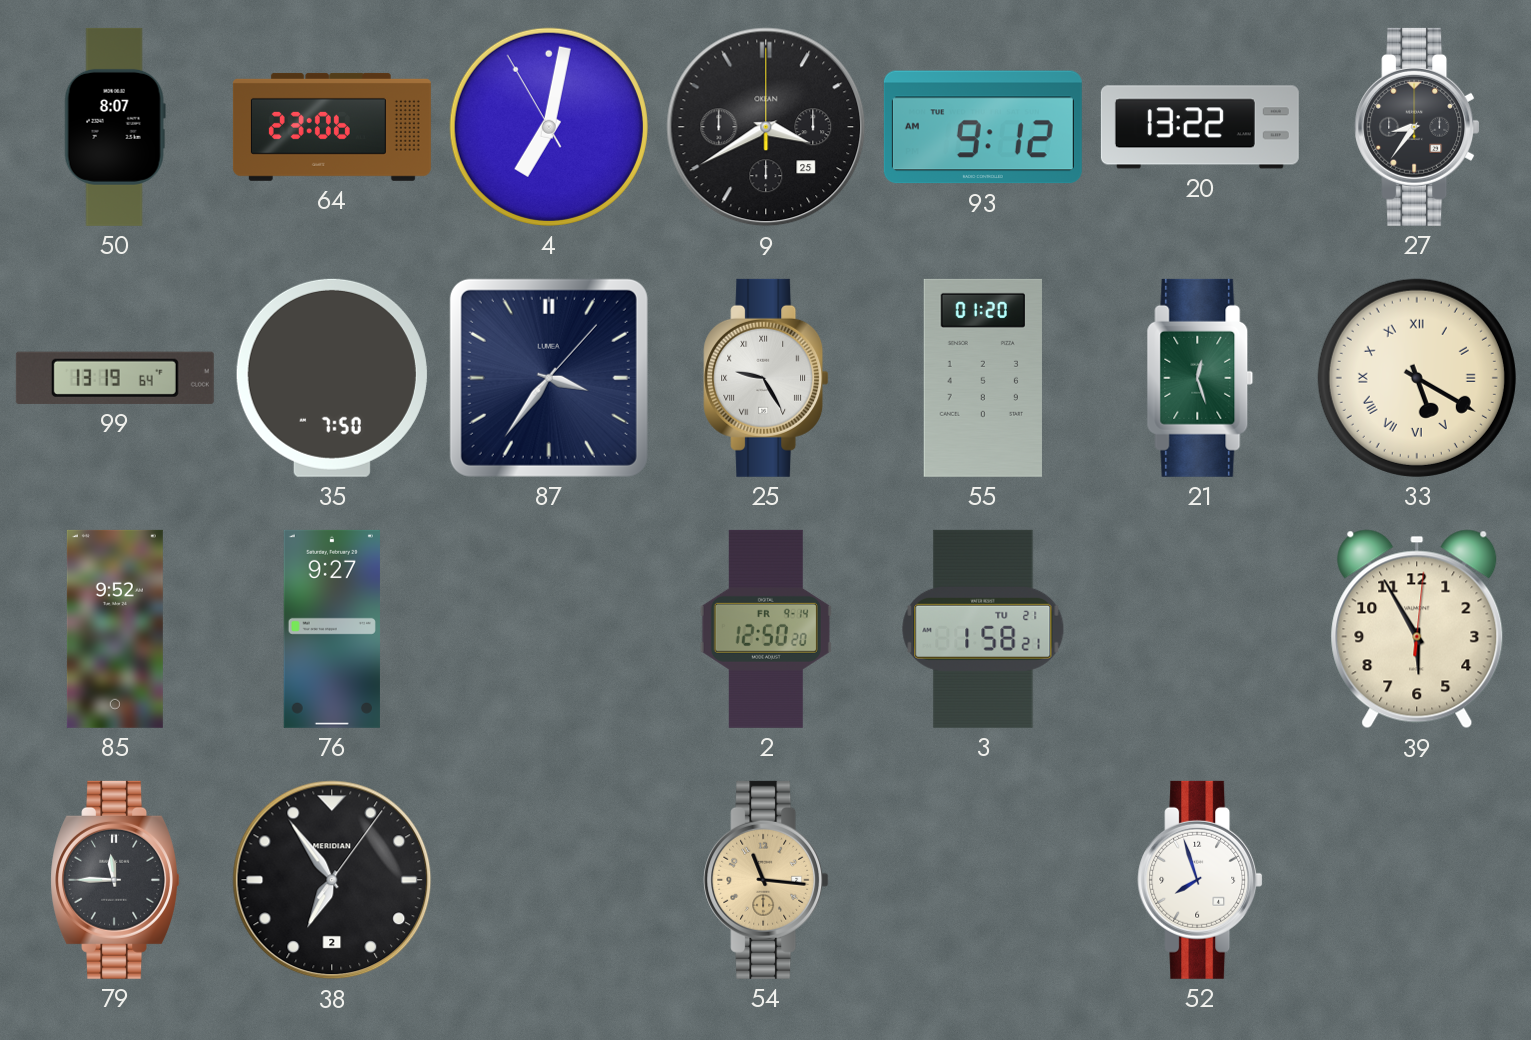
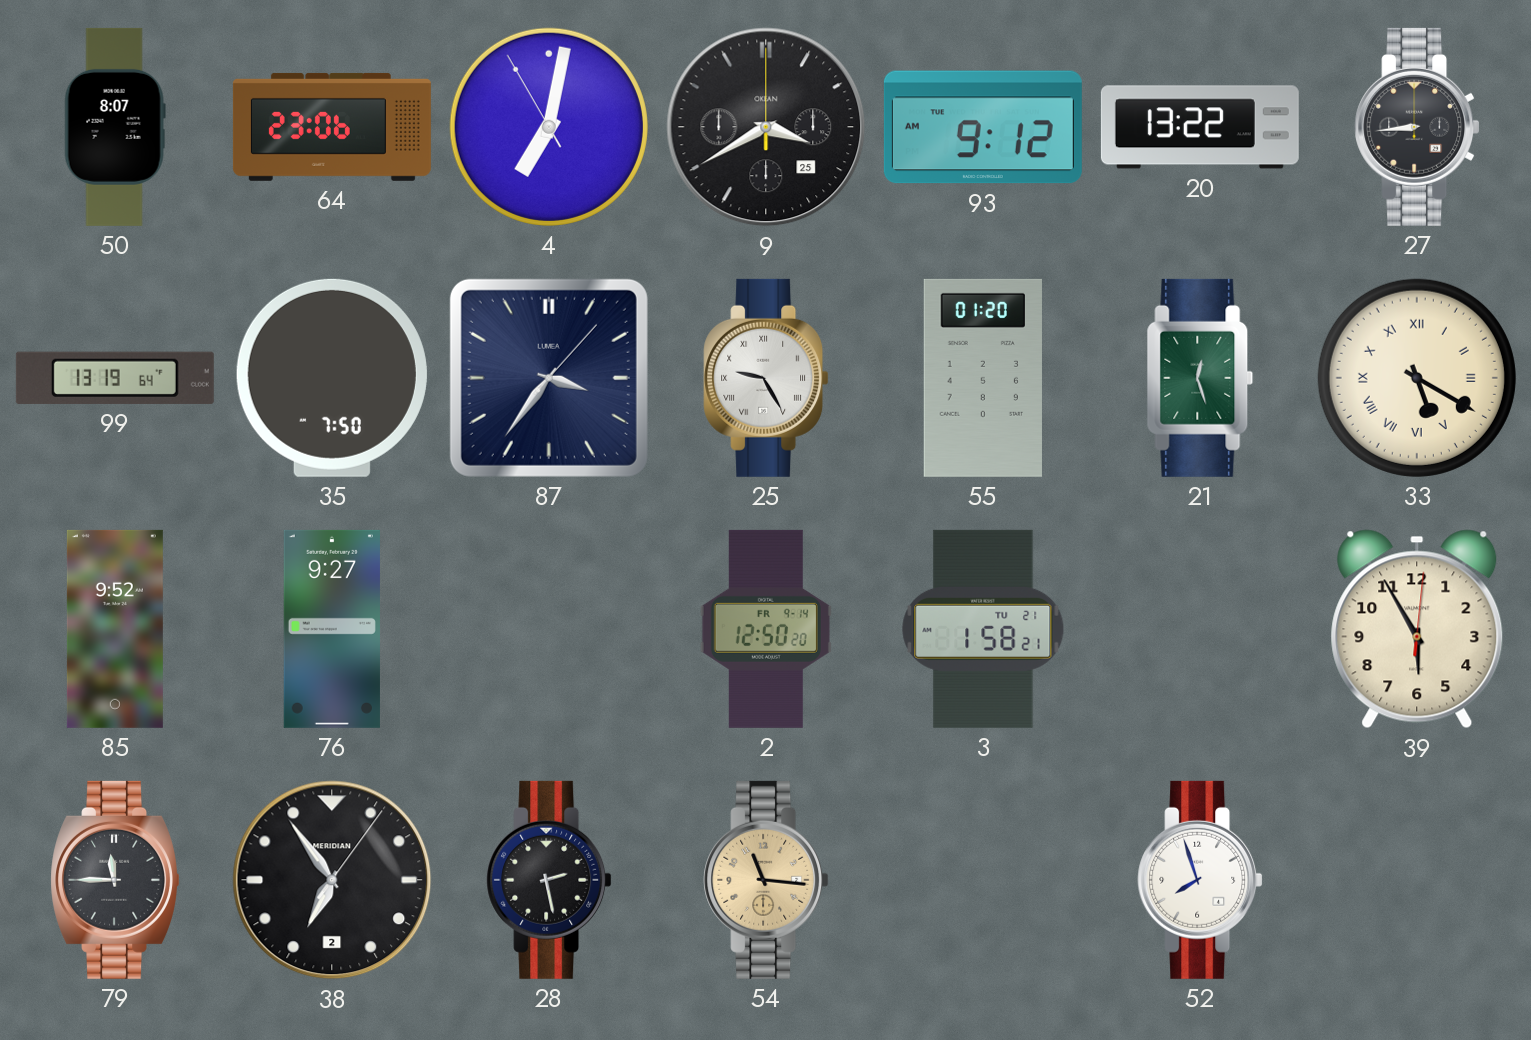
27: 8:36 -> 8:44 (1417, 127)
28: none -> 2:28 (549, 880)
